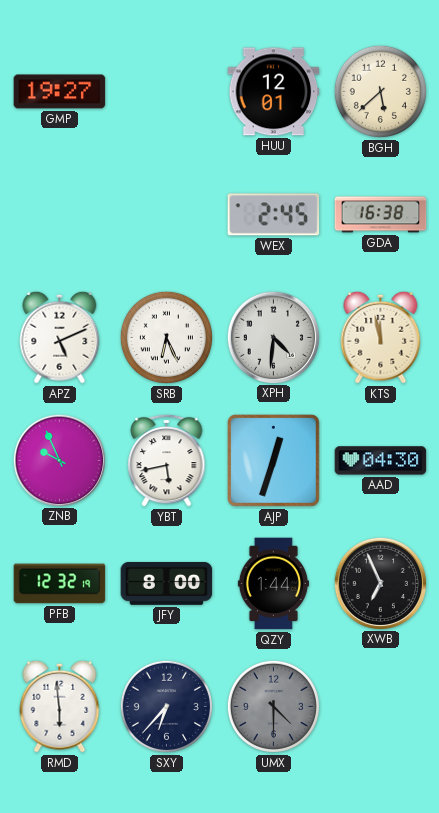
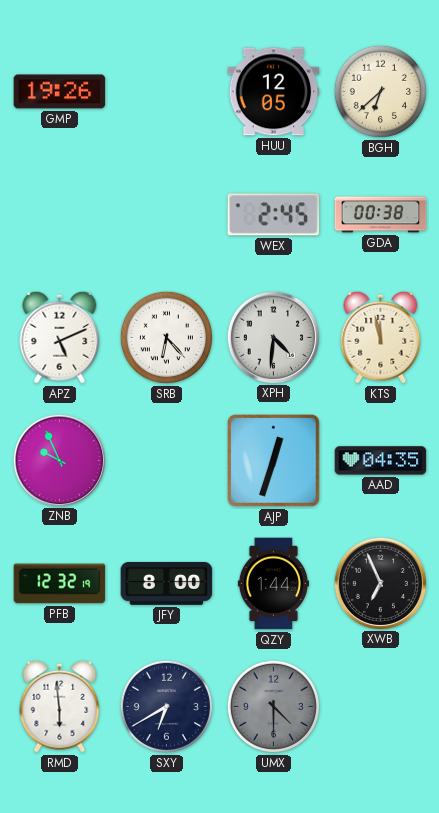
GMP: 19:27 -> 19:26 (60, 92)
HUU: 12:01 -> 12:05 (274, 92)
BGH: 5:38 -> 6:38 (380, 91)
GDA: 16:38 -> 00:38 (381, 215)
SRB: 6:26 -> 6:23 (166, 337)
YBT: 5:43 -> none (167, 460)
AAD: 04:30 -> 04:35 (381, 461)
SXY: 6:37 -> 6:40 (166, 706)
